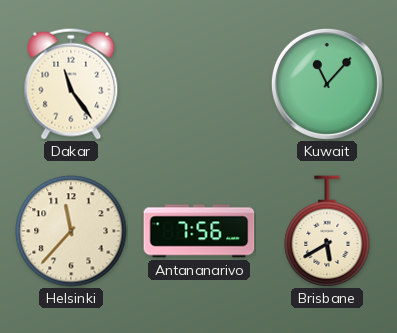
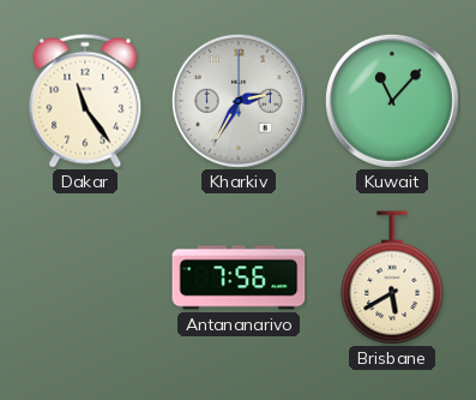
Kharkiv: none -> 2:35 (239, 101)
Helsinki: 11:37 -> none (71, 231)
